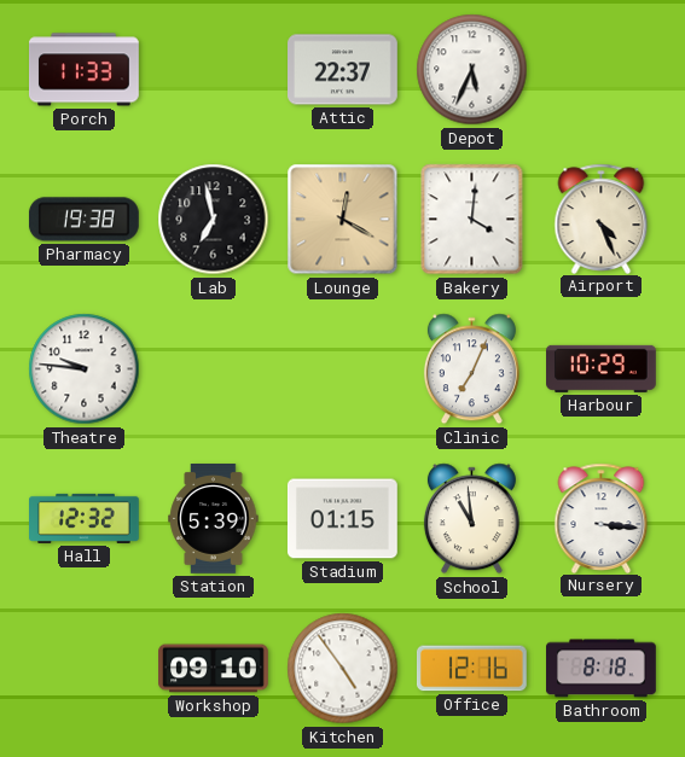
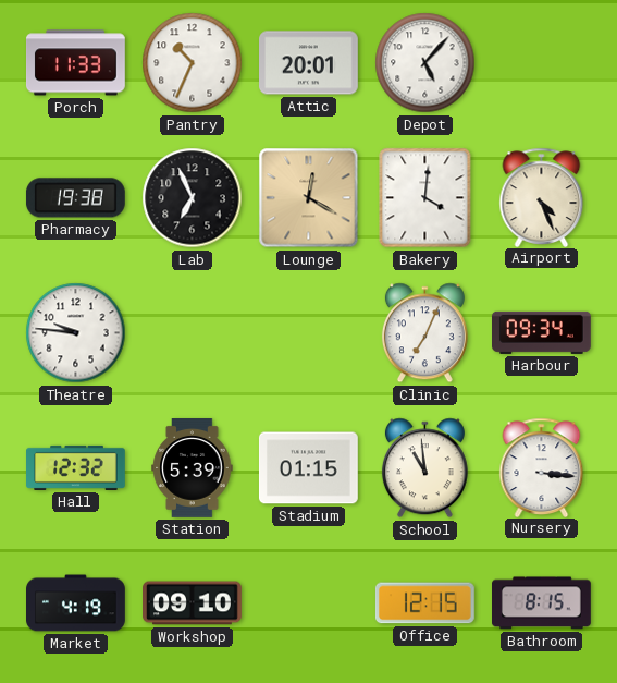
Pantry: none -> 10:34 (193, 63)
Attic: 22:37 -> 20:01 (309, 63)
Depot: 5:34 -> 5:07 (425, 63)
Lab: 6:58 -> 6:56 (193, 198)
Harbour: 10:29 -> 09:34 (542, 332)
Market: none -> 4:19 (76, 603)
Kitchen: 4:54 -> none (343, 669)
Office: 12:16 -> 12:15 (424, 603)
Bathroom: 8:18 -> 8:15 (542, 603)
